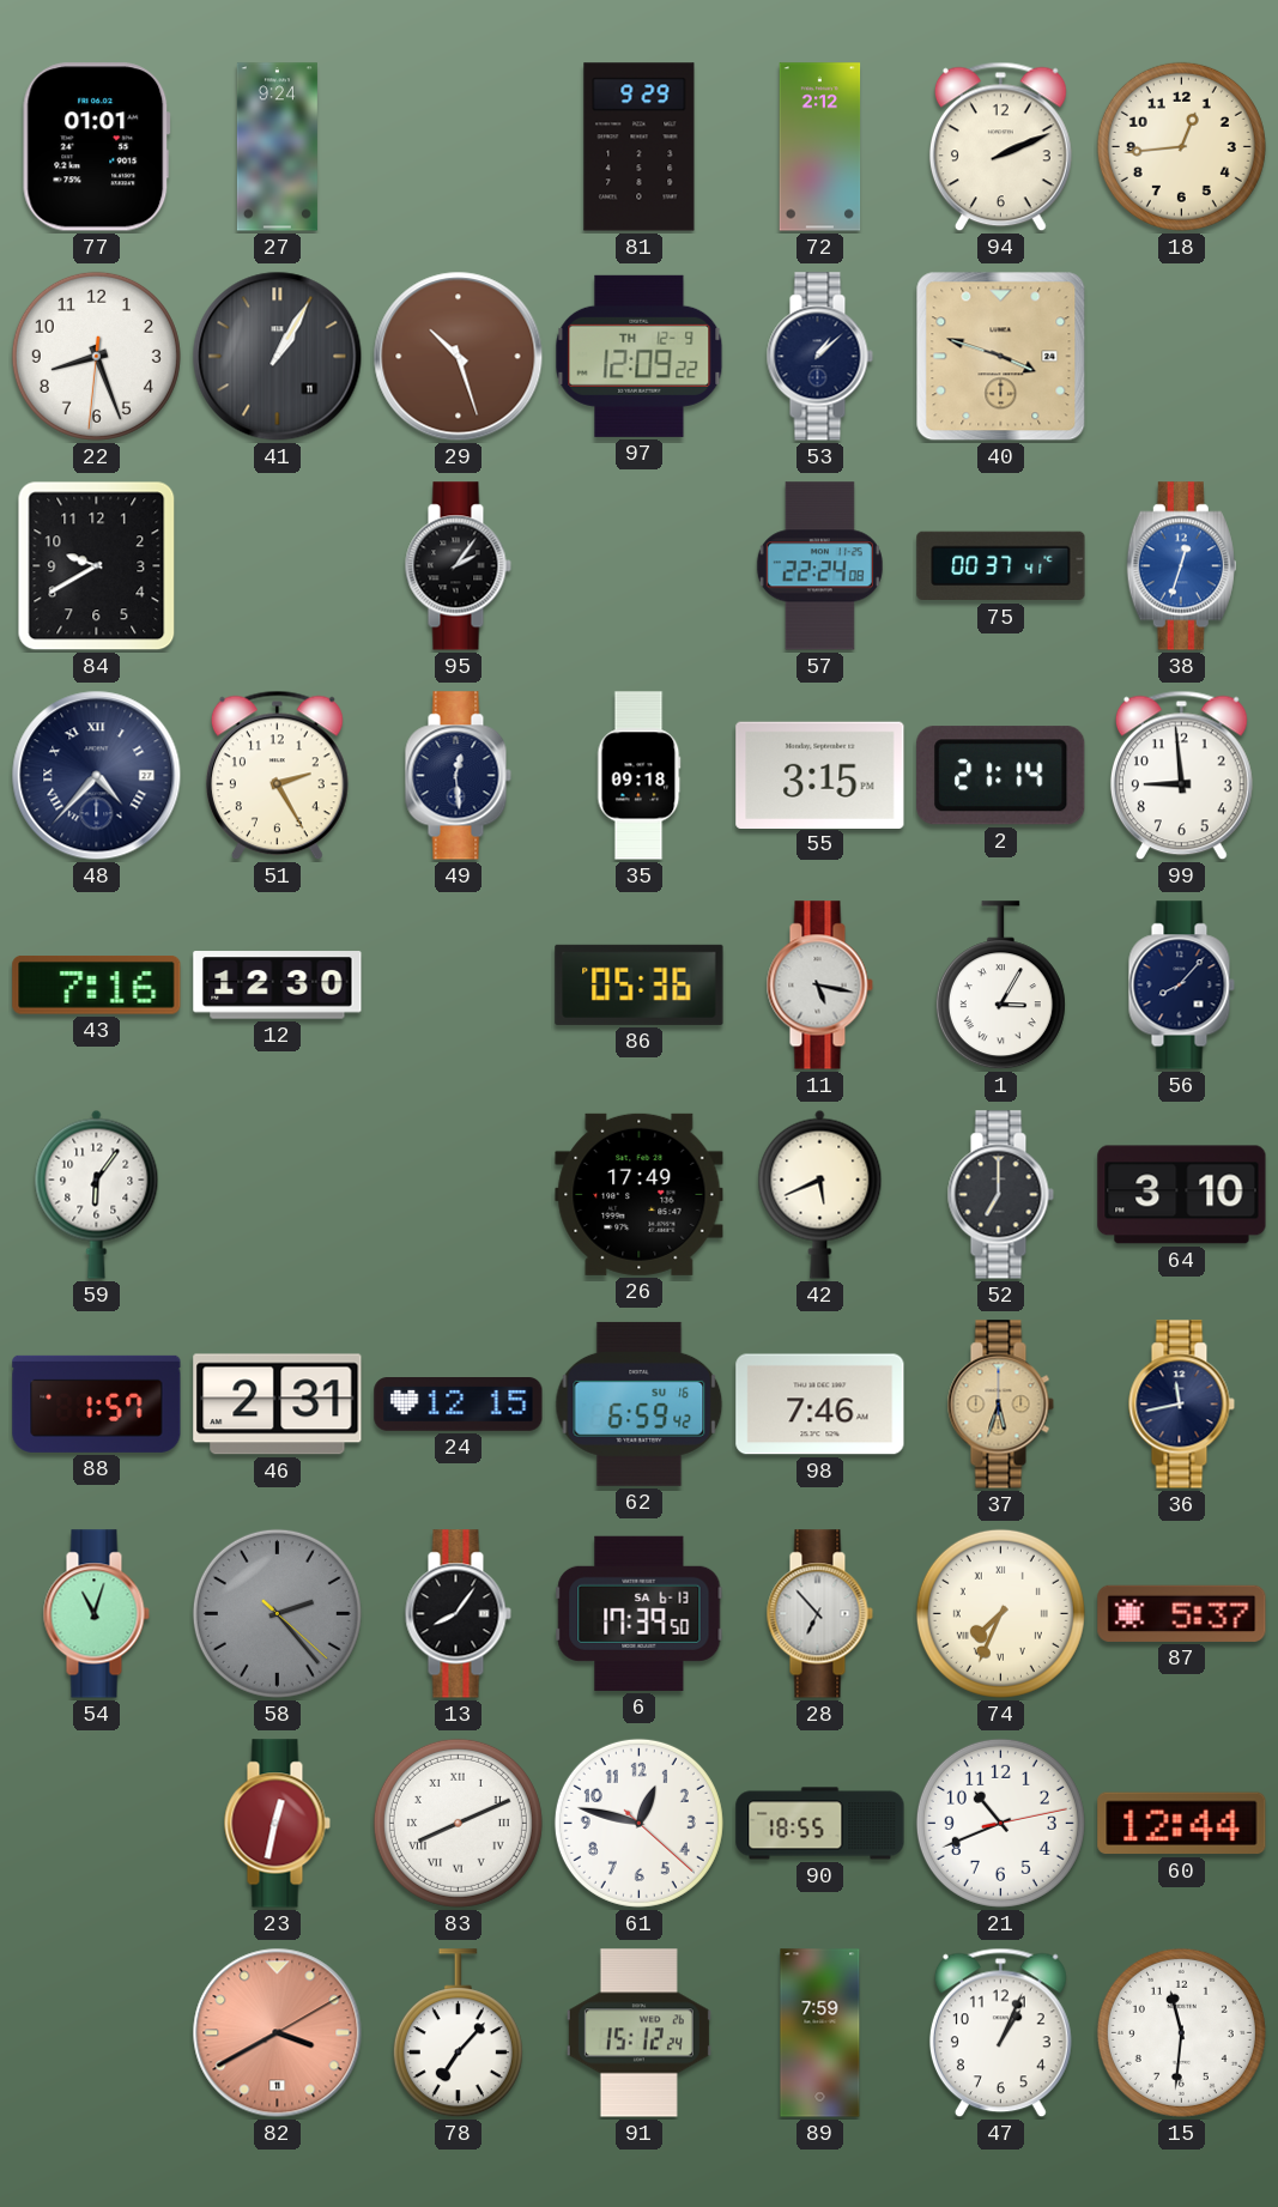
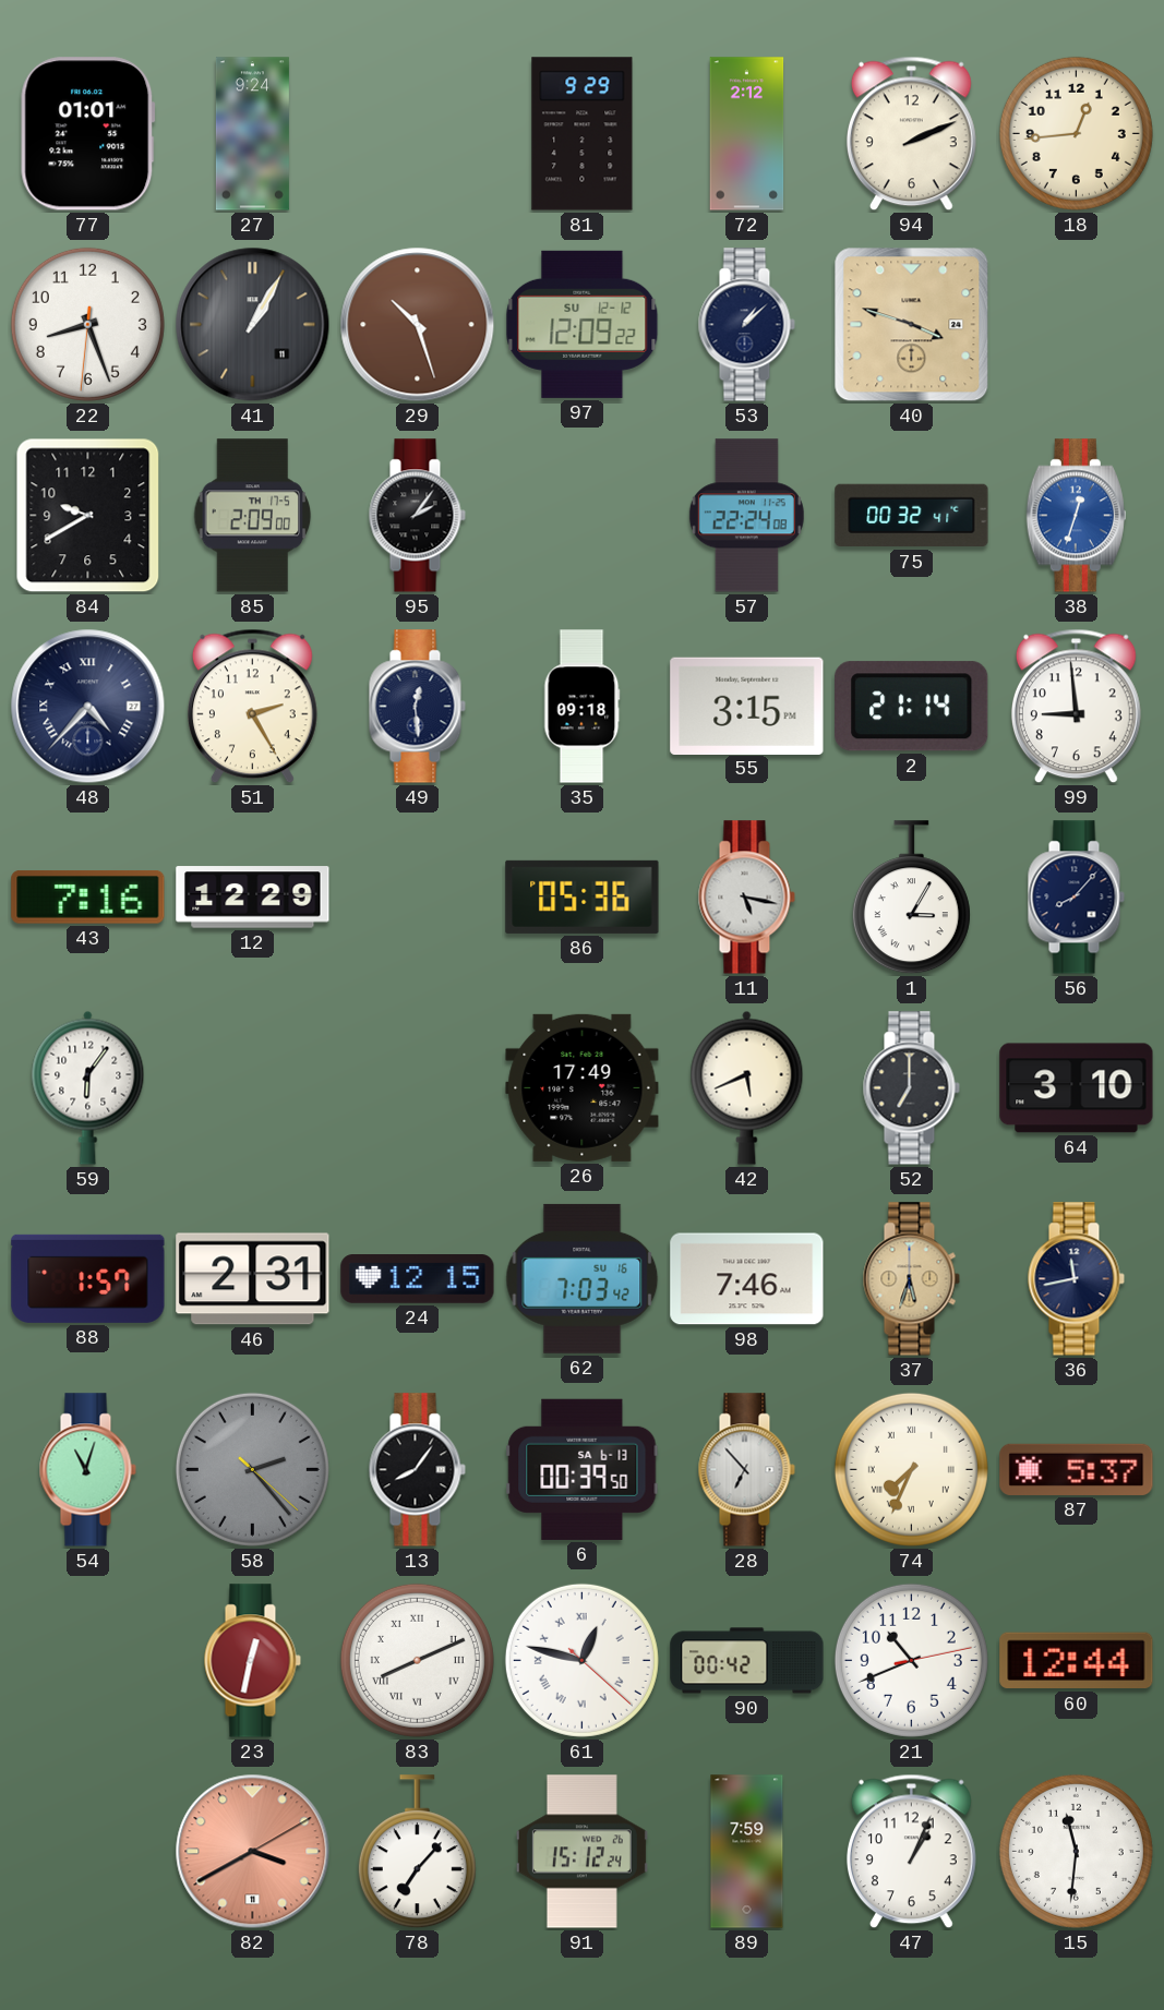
97 date: TH 12-9 -> SU 12-12 (583, 324)
85: none -> 2:09 (253, 516)
75: 00:37 -> 00:32 (912, 516)
12: 12:30 -> 12:29 (253, 898)
62: 6:59 -> 7:03 (583, 1278)
6: 17:39 -> 00:39 (583, 1469)
61 numerals: Arabic -> Roman (581, 1660)
90: 18:55 -> 00:42 (747, 1661)
